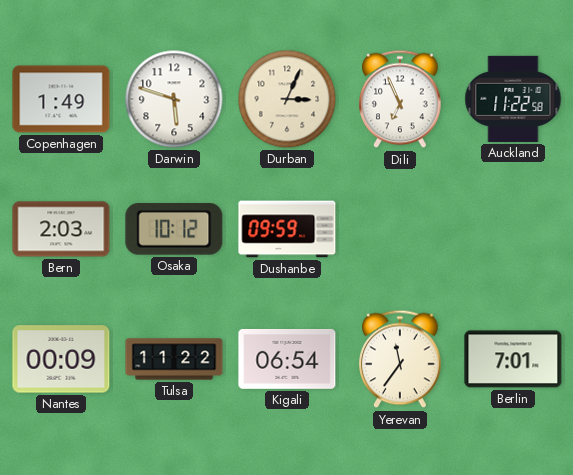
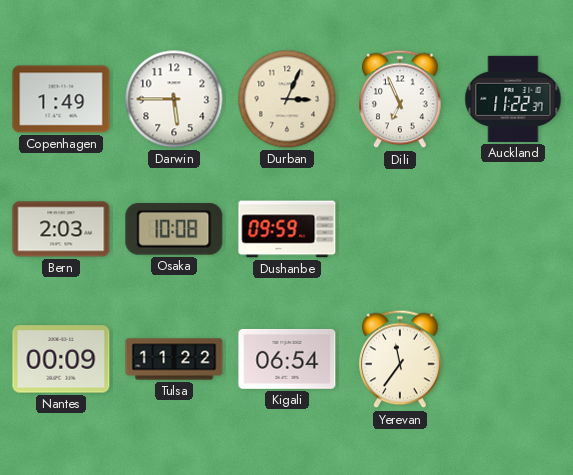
Darwin: 5:48 -> 5:45 (174, 99)
Auckland: 11:22:58 -> 11:22:37 (513, 99)
Osaka: 10:12 -> 10:08 (174, 229)
Berlin: 7:01 -> none (513, 359)
